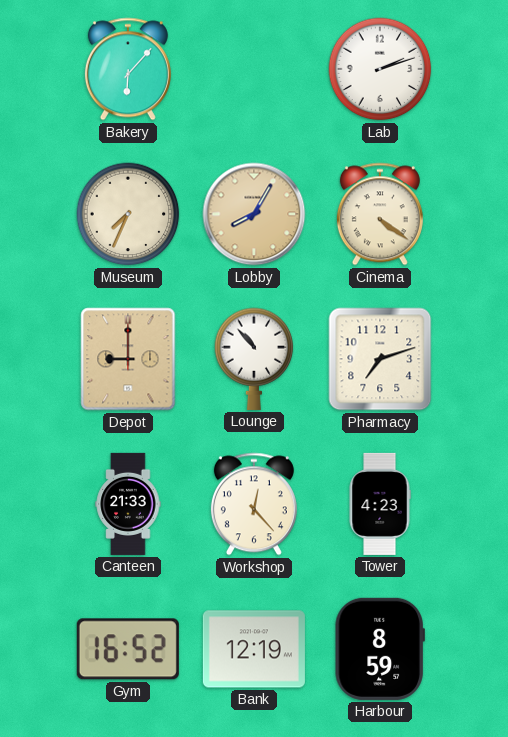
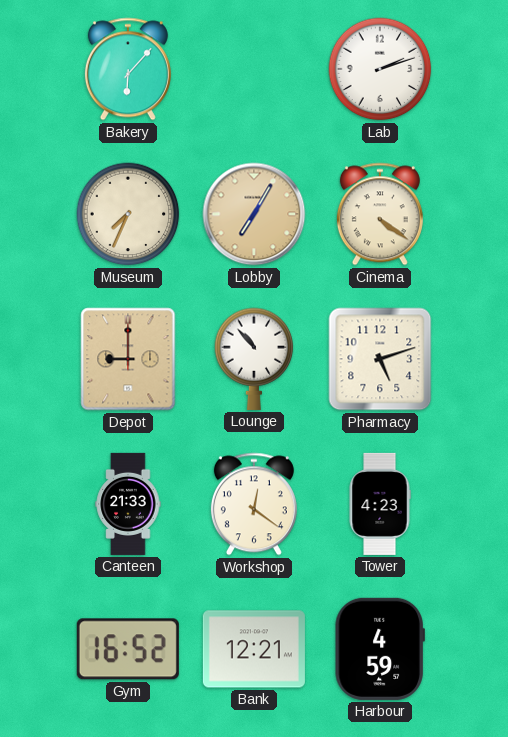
Lobby: 8:05 -> 7:05 (254, 214)
Pharmacy: 7:12 -> 5:12 (380, 359)
Workshop: 12:23 -> 12:21 (254, 504)
Bank: 12:19 -> 12:21 (254, 649)
Harbour: 8:59 -> 4:59 (380, 649)
